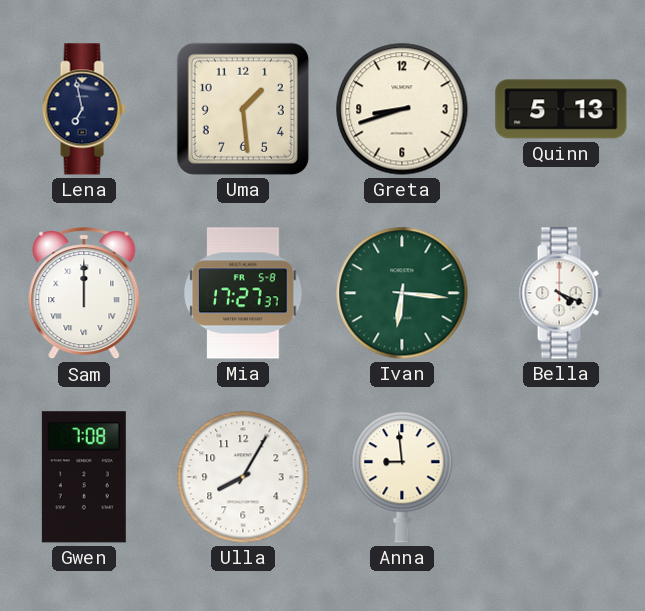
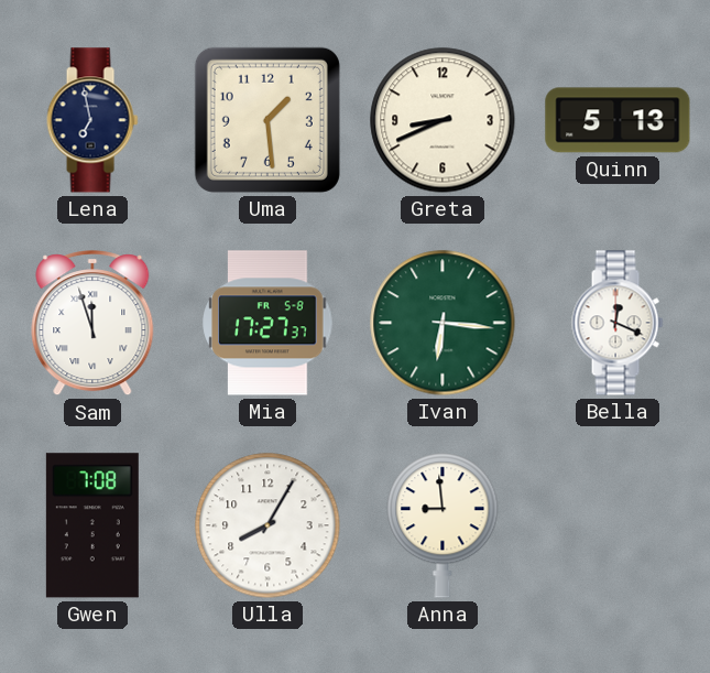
Greta: 8:42 -> 8:41 (443, 120)
Sam: 12:00 -> 11:57 (92, 324)
Bella: 4:19 -> 12:19 (618, 323)
